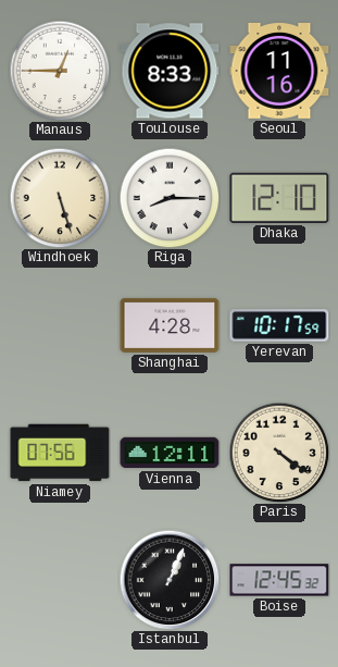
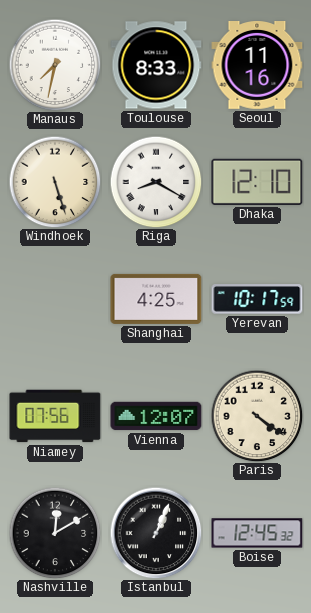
Manaus: 12:45 -> 7:32 (55, 65)
Riga: 8:15 -> 8:20 (156, 182)
Shanghai: 4:28 -> 4:25 (156, 299)
Vienna: 12:11 -> 12:07 (156, 416)
Nashville: none -> 12:10 (55, 533)
